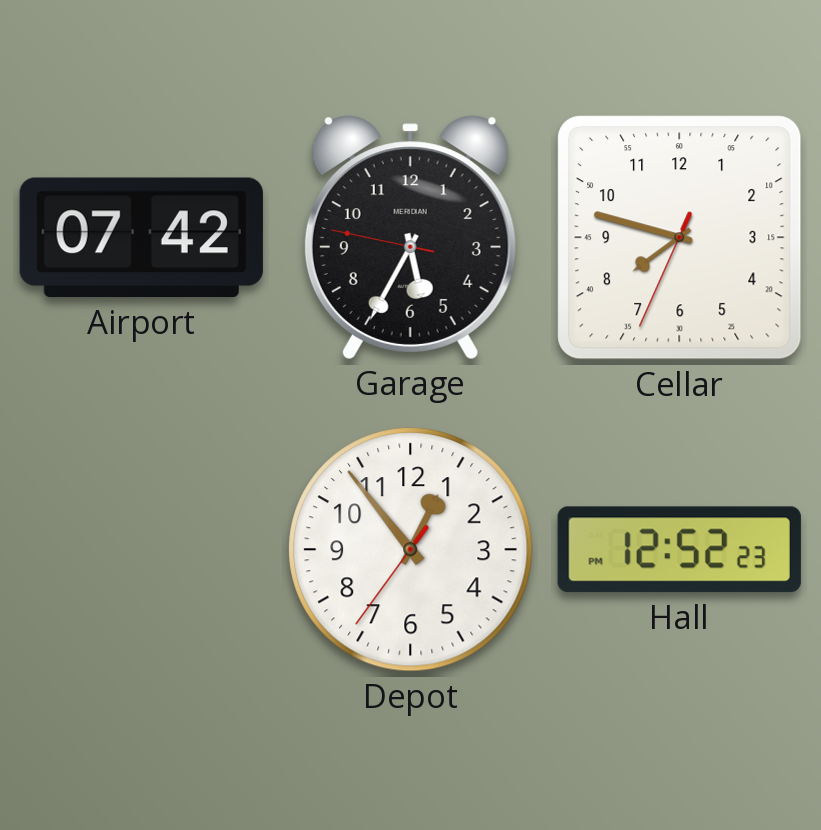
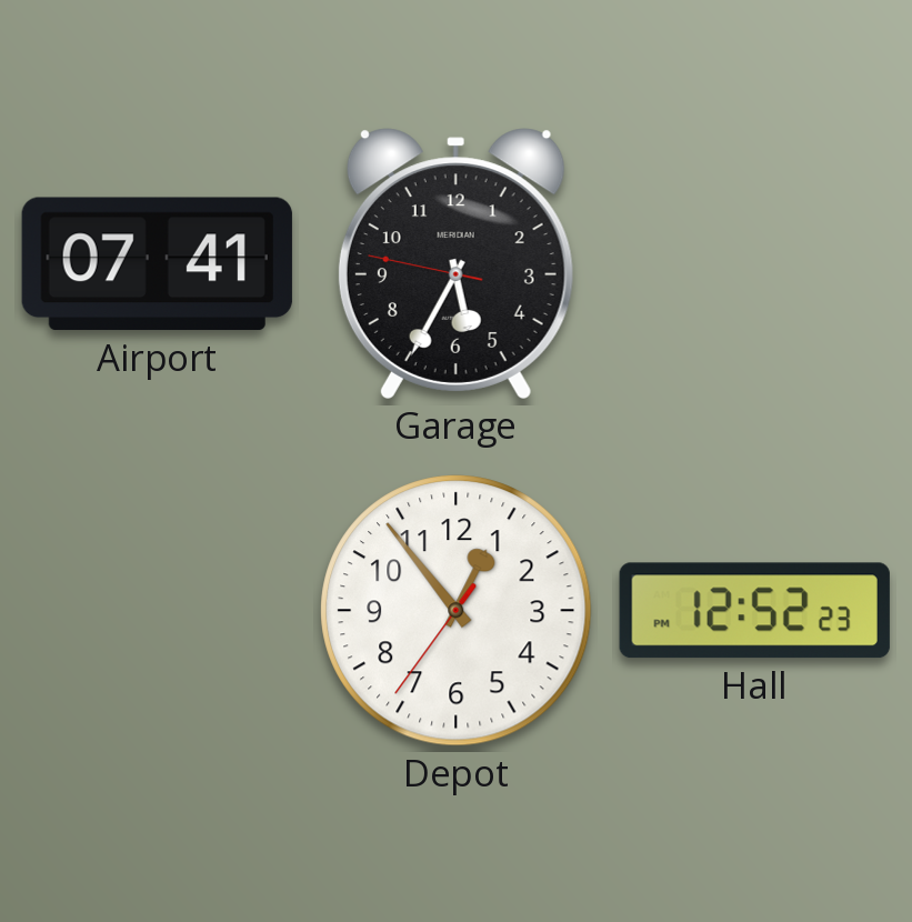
Airport: 07:42 -> 07:41 (157, 264)
Cellar: 7:47 -> none (680, 238)
